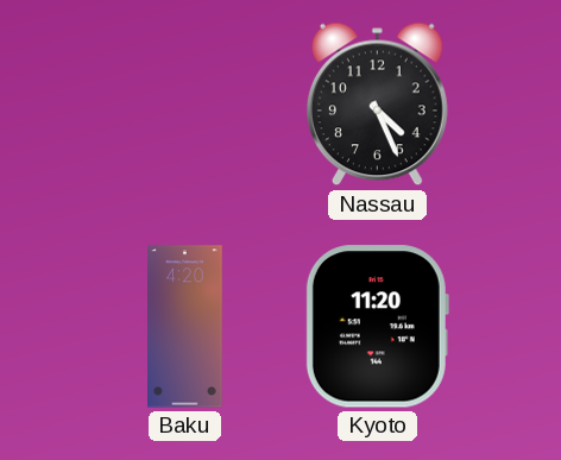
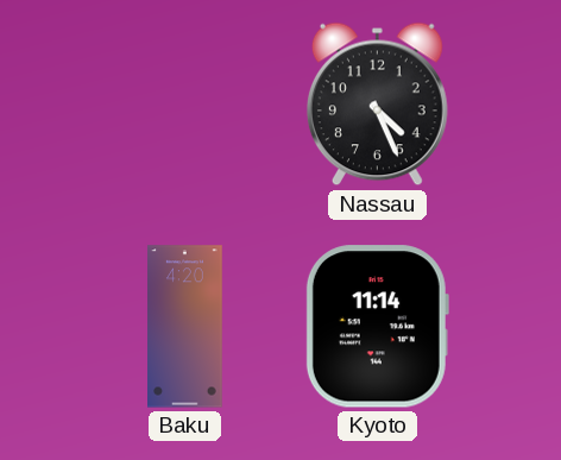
Kyoto: 11:20 -> 11:14 (377, 327)
